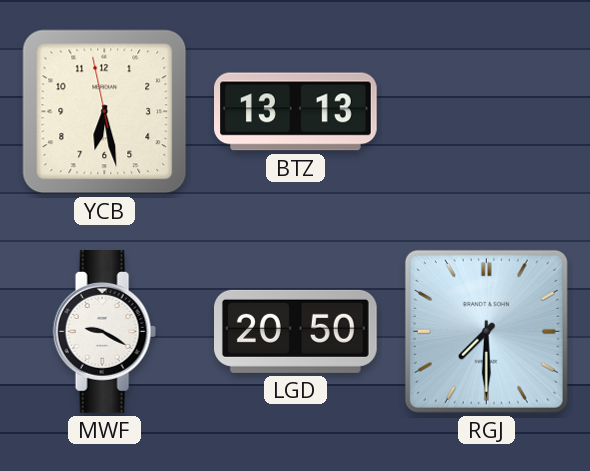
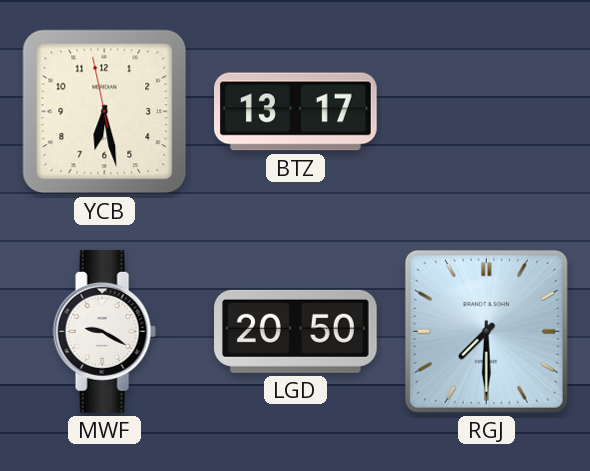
BTZ: 13:13 -> 13:17 (296, 112)
